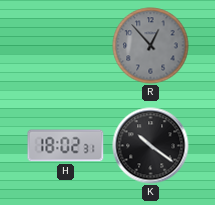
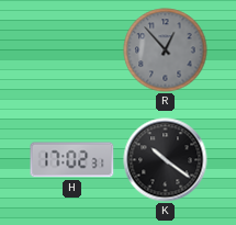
H: 18:02 -> 17:02 (72, 160)
